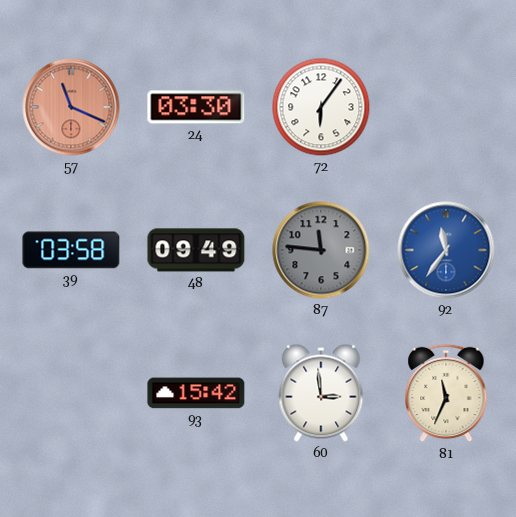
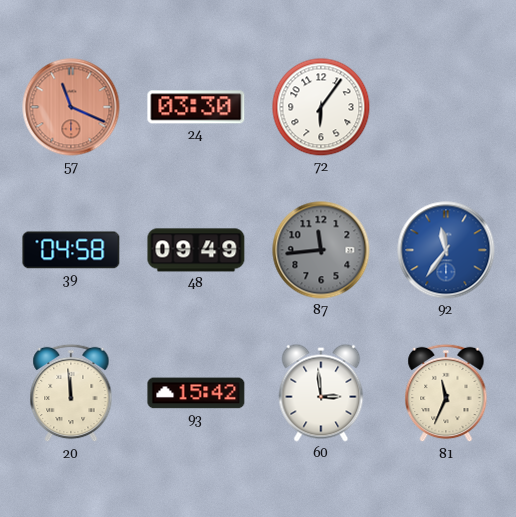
39: 03:58 -> 04:58 (71, 250)
87: 11:46 -> 11:44 (321, 250)
20: none -> 11:59 (71, 393)
